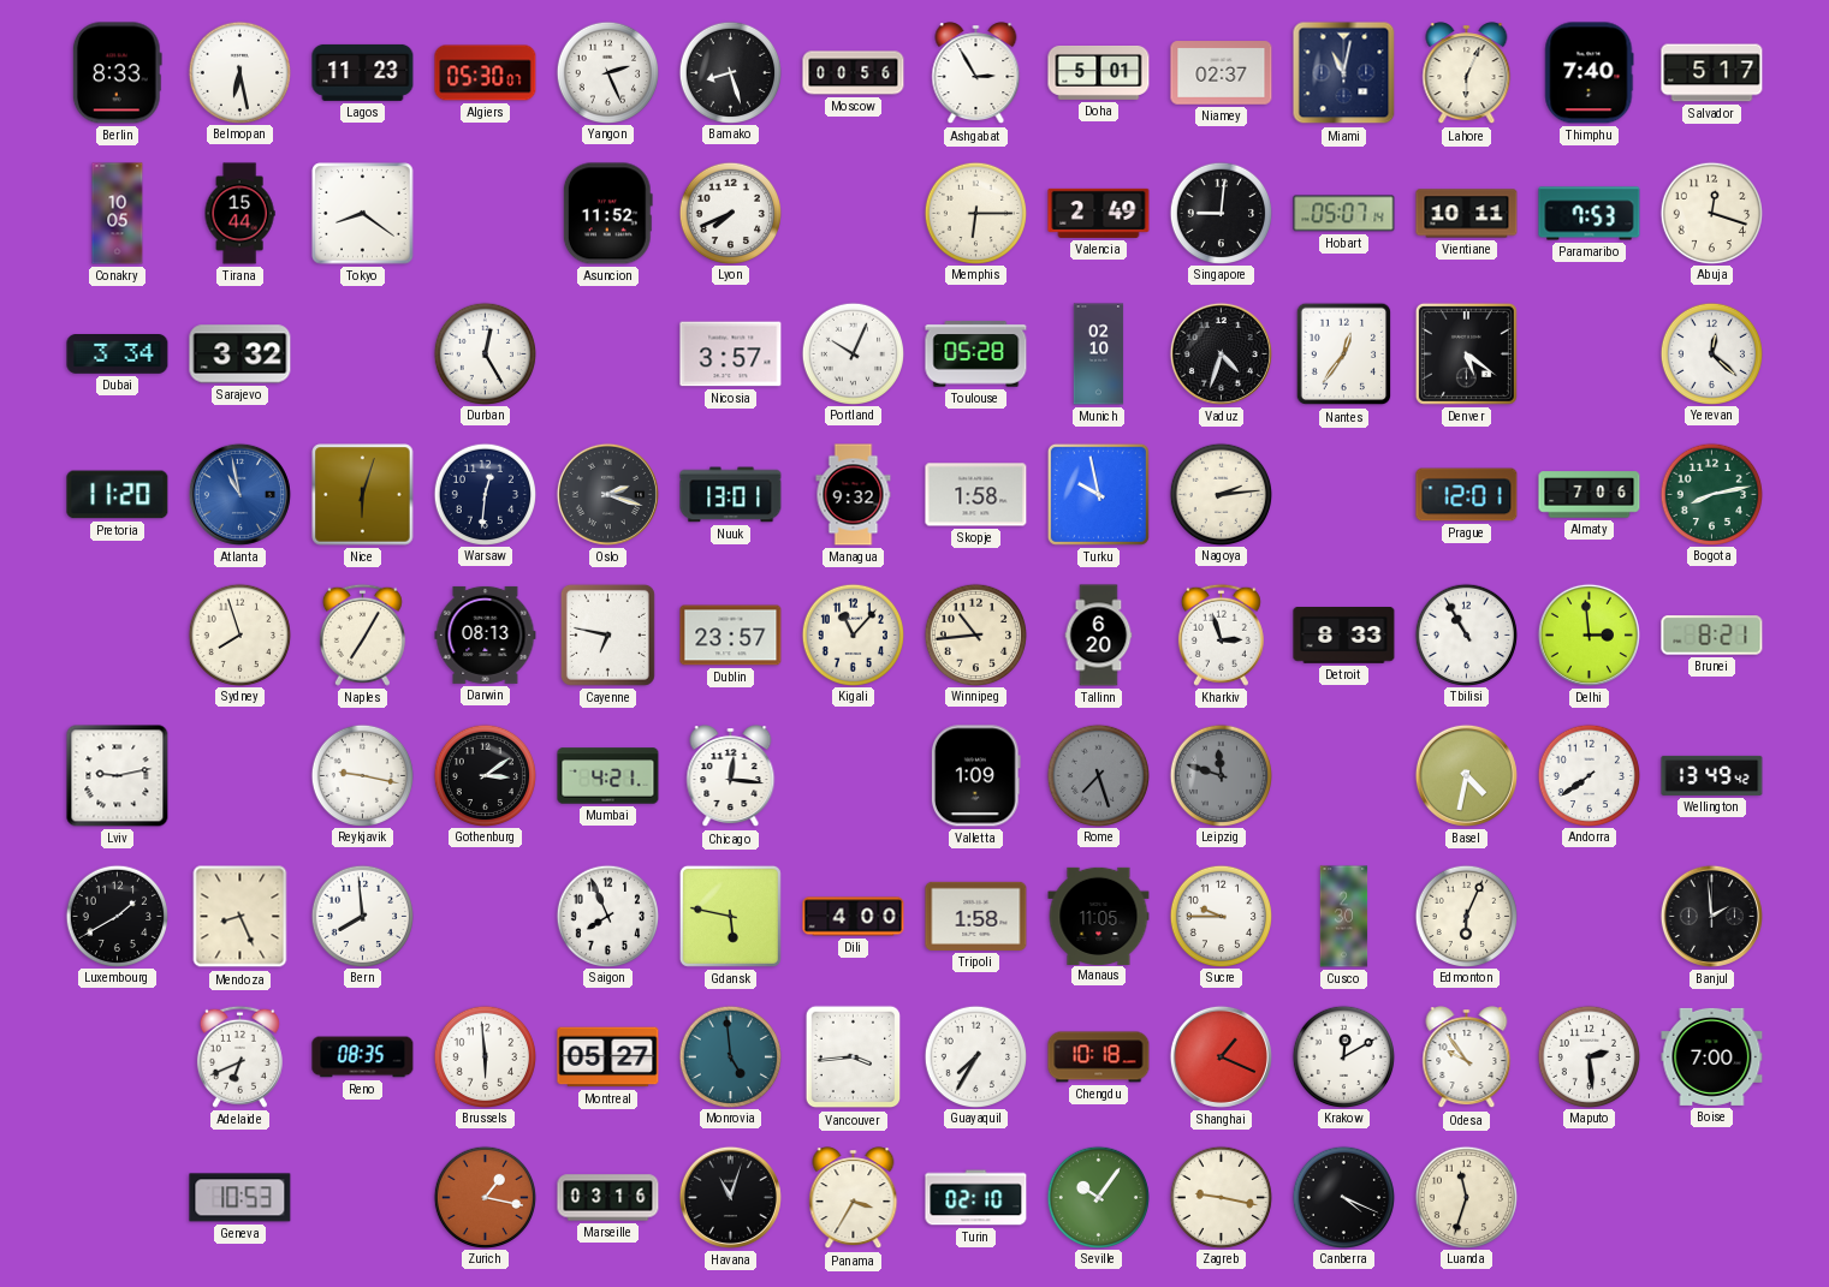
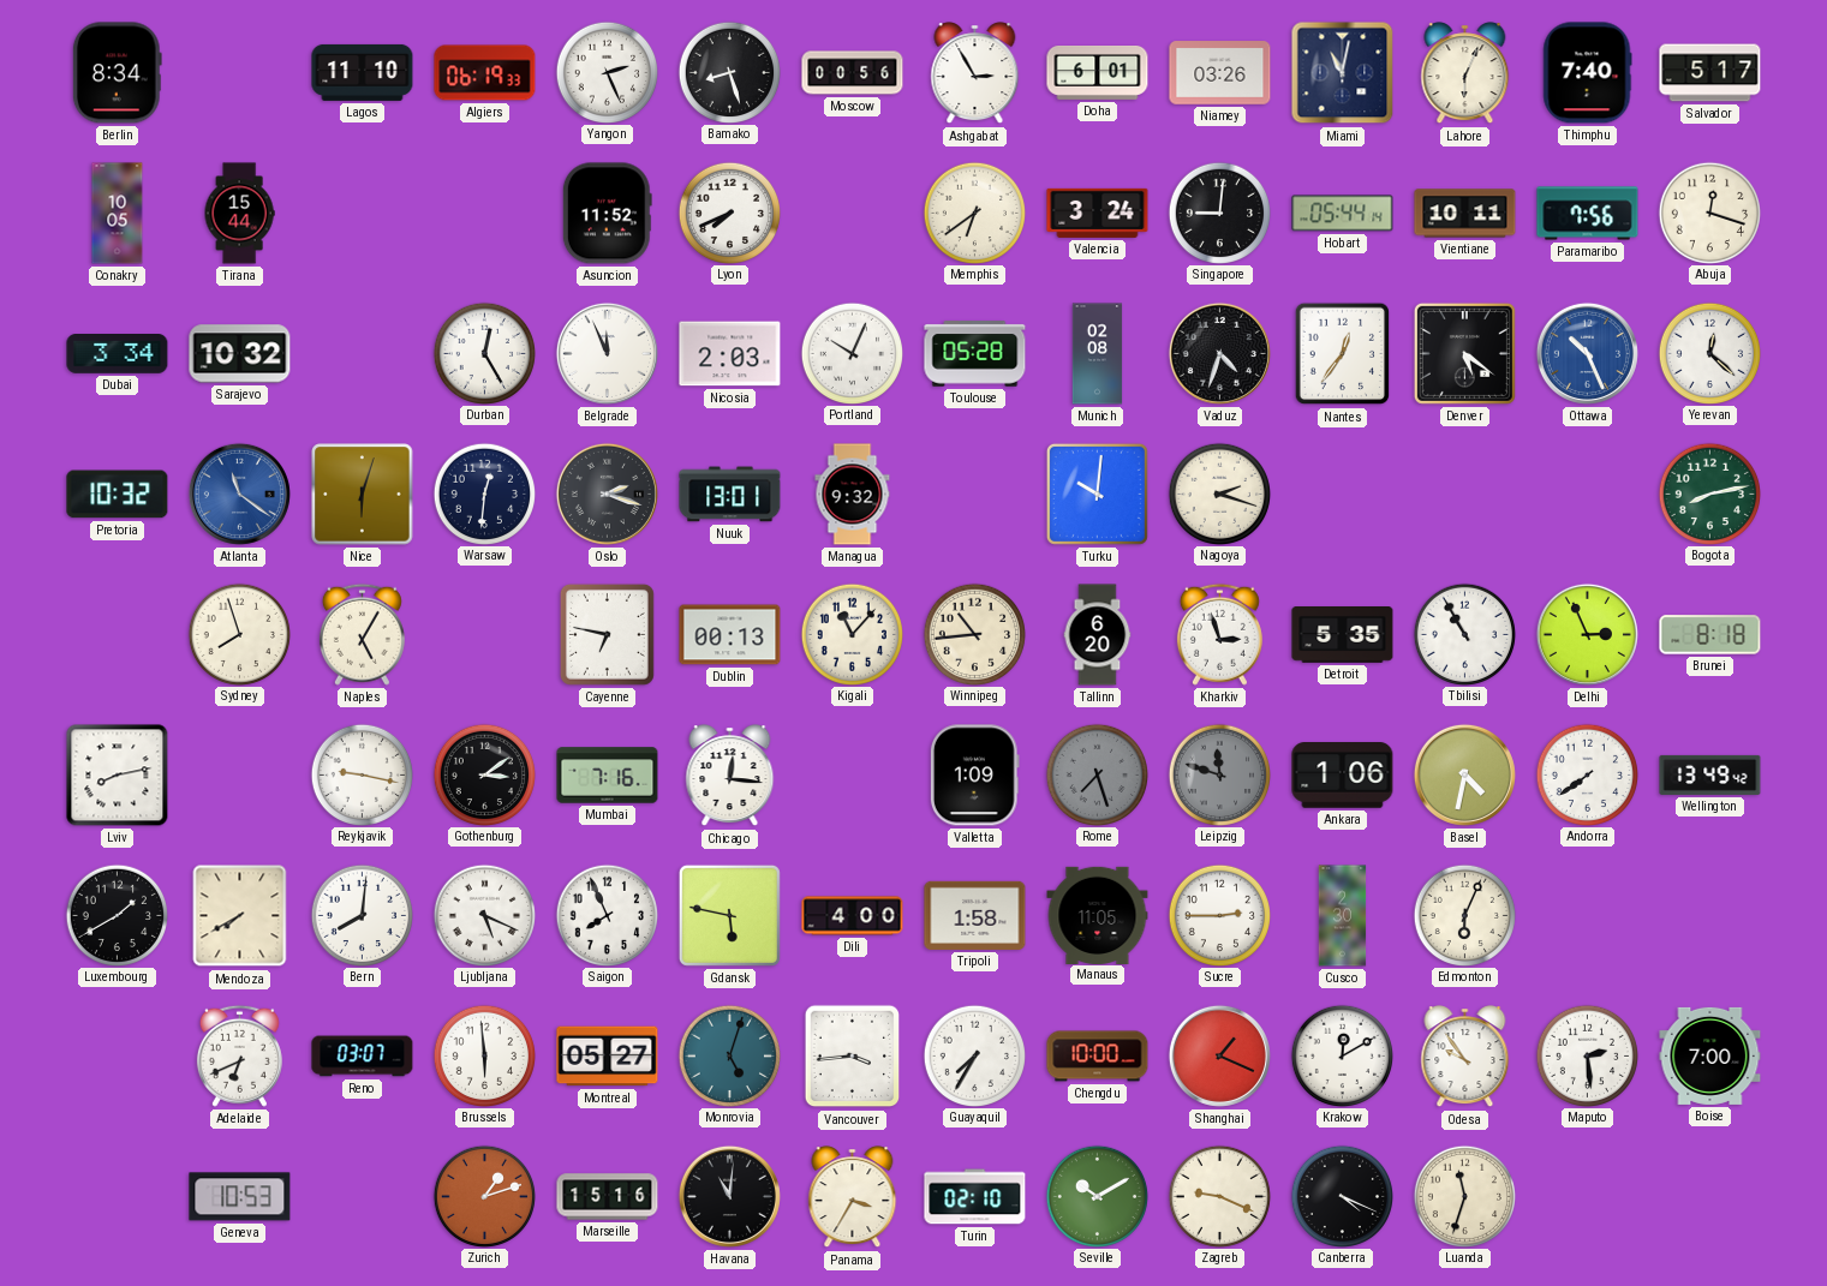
Berlin: 8:33 -> 8:34 (117, 73)
Belmopan: 6:28 -> none (239, 72)
Lagos: 11:23 -> 11:10 (363, 72)
Algiers: 05:30 -> 06:19 (485, 73)
Doha: 5:01 -> 6:01 (1098, 73)
Niamey: 02:37 -> 03:26 (1220, 73)
Tokyo: 8:21 -> none (363, 214)
Memphis: 6:15 -> 6:39 (974, 213)
Valencia: 2:49 -> 3:24 (1098, 213)
Hobart: 05:07 -> 05:44 (1343, 214)
Paramaribo: 7:53 -> 7:56 (1588, 214)
Sarajevo: 3:32 -> 10:32 (240, 354)
Belgrade: none -> 11:56 (607, 353)
Nicosia: 3:57 -> 2:03 (730, 354)
Munich: 02:10 -> 02:08 (1098, 354)
Ottawa: none -> 10:26 (1587, 353)
Pretoria: 11:20 -> 10:32 (118, 495)
Atlanta: 10:58 -> 11:21 (239, 494)
Skopje: 1:58 -> none (976, 495)
Turku: 9:58 -> 10:01 (1097, 494)
Nagoya: 2:14 -> 2:18 (1219, 494)
Prague: 12:01 -> none (1467, 495)
Almaty: 7:06 -> none (1590, 495)
Naples: 7:05 -> 5:05 (362, 634)
Darwin: 08:13 -> none (486, 634)
Dublin: 23:57 -> 00:13 (730, 635)
Detroit: 8:33 -> 5:35 (1343, 635)
Delhi: 2:59 -> 2:56 (1587, 634)
Brunei: 8:21 -> 8:18 (1710, 635)
Lviv: 9:13 -> 8:13 (118, 776)
Mumbai: 4:21 -> 7:16 (608, 776)
Ankara: none -> 1:06 (1343, 776)
Mendoza: 8:26 -> 7:40 (240, 916)
Bern: 7:59 -> 8:01 (362, 915)
Ljubljana: none -> 5:19 (484, 915)
Sucre: 9:45 -> 2:45 (1219, 915)
Banjul: 1:59 -> none (1711, 916)
Reno: 08:35 -> 03:07 (363, 1057)
Monrovia: 4:59 -> 5:03 (729, 1055)
Chengdu: 10:18 -> 10:00 (1098, 1057)
Zurich: 1:17 -> 1:12 (484, 1196)
Marseille: 03:16 -> 15:16 (608, 1197)
Havana: 11:03 -> 11:01 (729, 1196)
Seville: 10:06 -> 10:10 (1097, 1196)
Zagreb: 9:17 -> 9:19 (1219, 1196)
